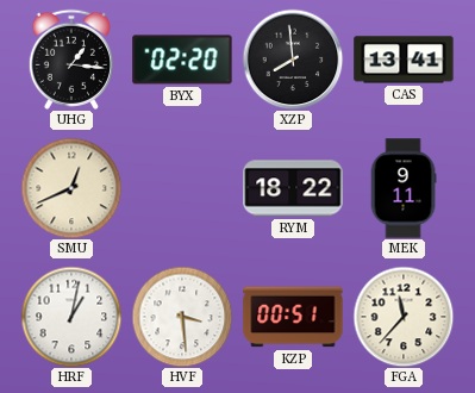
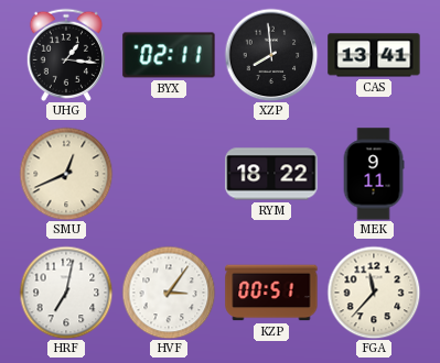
BYX: 02:20 -> 02:11 (169, 55)
HRF: 1:02 -> 7:02 (66, 293)
HVF: 3:29 -> 3:06 (169, 293)
